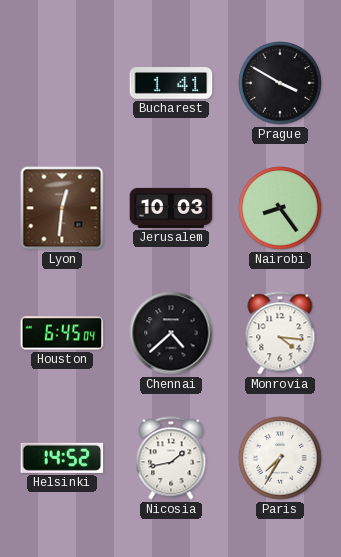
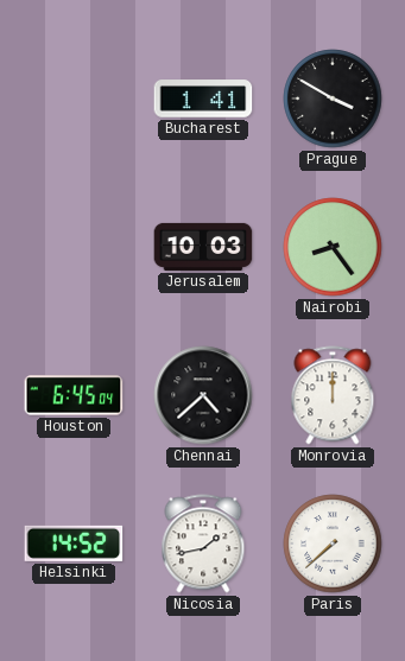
Lyon: 12:31 -> none (62, 208)
Monrovia: 4:16 -> 12:00 (333, 395)
Paris: 7:35 -> 7:38 (333, 544)
